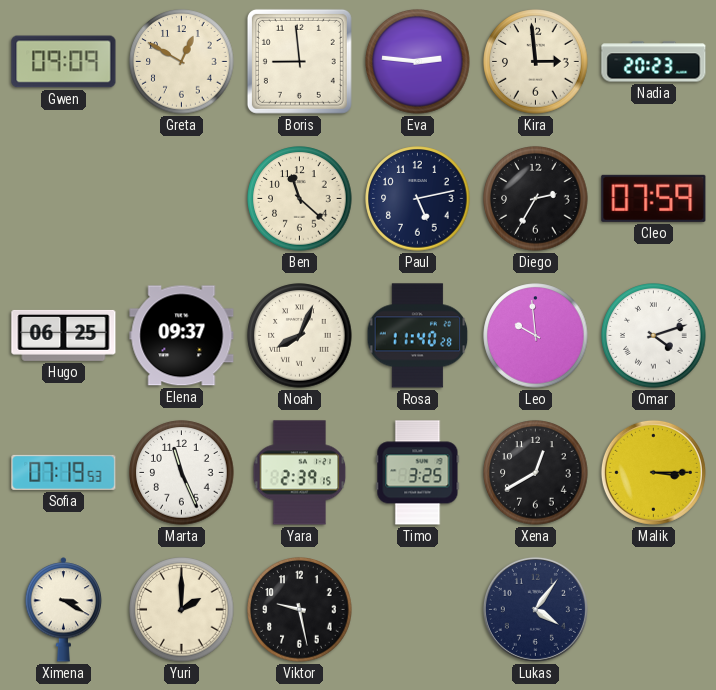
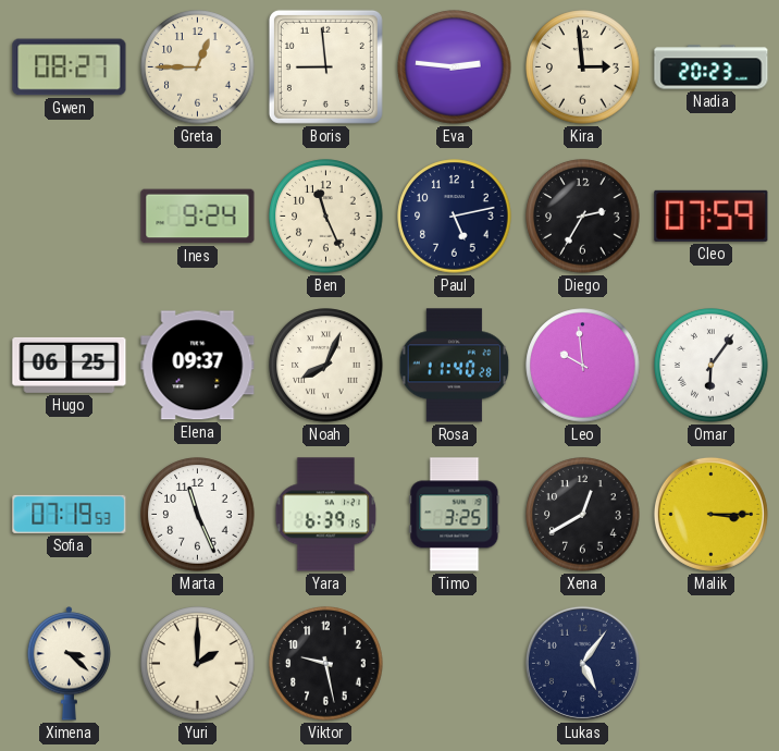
Gwen: 09:09 -> 08:27 (70, 67)
Greta: 12:50 -> 12:45 (198, 67)
Ines: none -> 9:24 (198, 217)
Ben: 11:22 -> 11:26 (326, 217)
Omar: 4:12 -> 6:06 (712, 366)
Yara: 2:39 -> 6:39 (326, 515)
Ximena: 3:20 -> 3:22 (70, 664)
Lukas: 4:06 -> 5:06 (582, 663)
